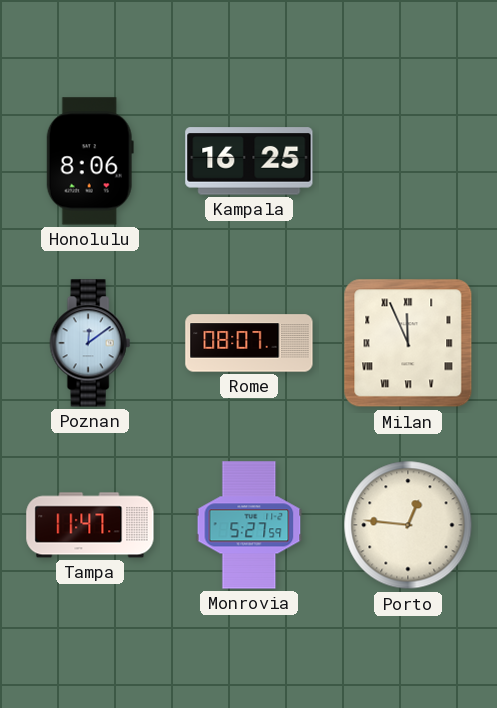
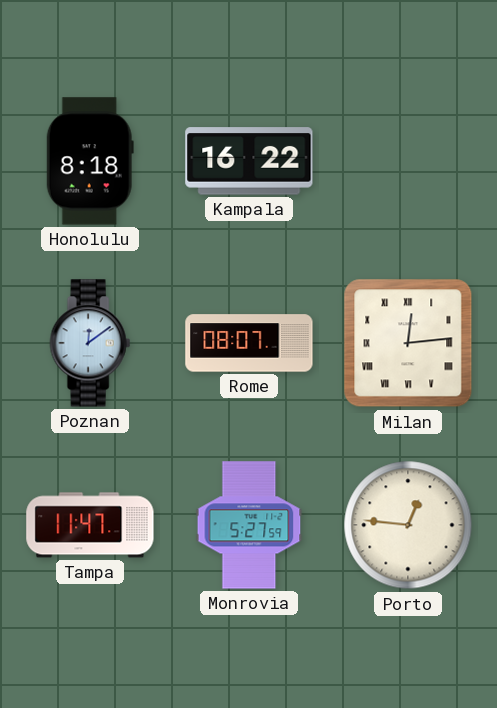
Honolulu: 8:06 -> 8:18 (90, 161)
Kampala: 16:25 -> 16:22 (249, 161)
Milan: 11:56 -> 12:14 (408, 343)
